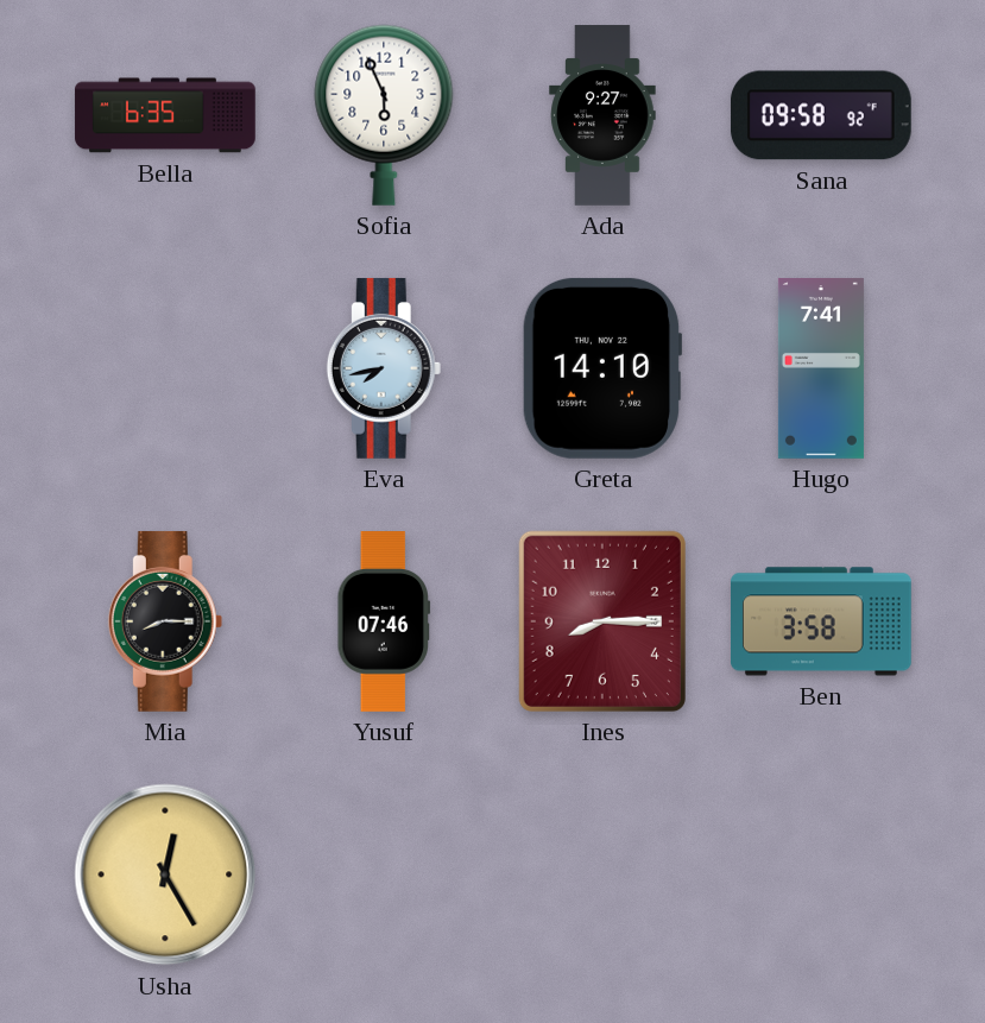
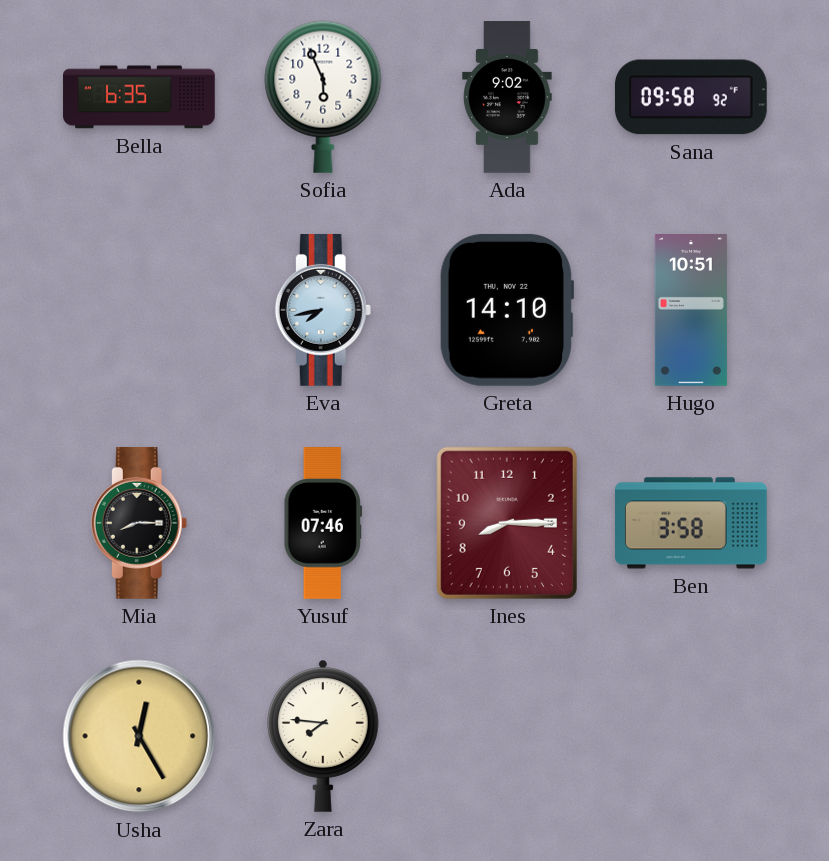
Ada: 9:27 -> 9:02 (507, 97)
Hugo: 7:41 -> 10:51 (691, 311)
Zara: none -> 7:46 (323, 736)
